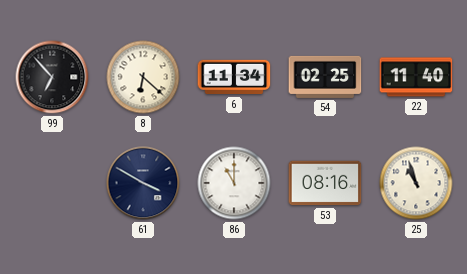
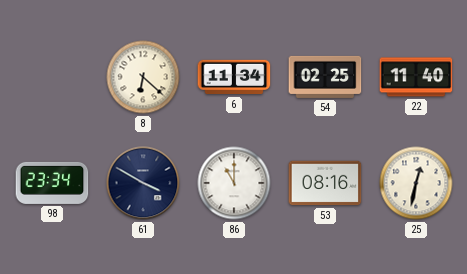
99: 6:53 -> none (52, 77)
98: none -> 23:34 (52, 183)
25: 10:57 -> 12:32 (416, 183)
